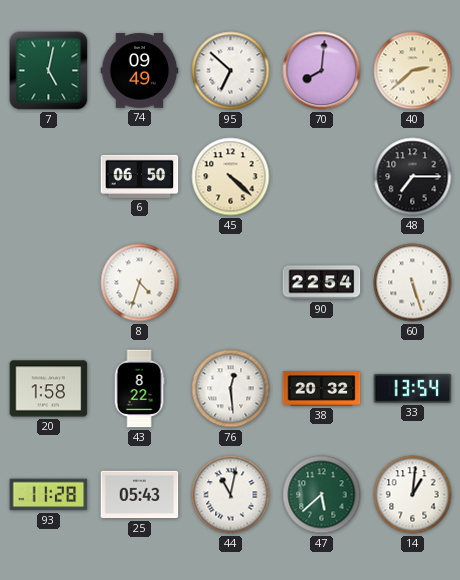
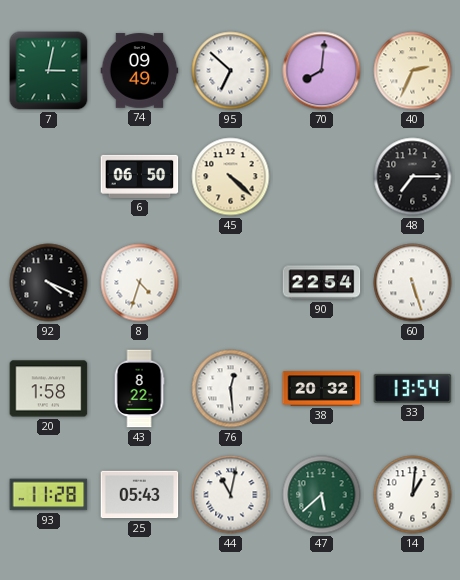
7: 5:02 -> 3:02 (49, 71)
40: 2:38 -> 2:34 (413, 71)
92: none -> 4:19 (49, 283)
